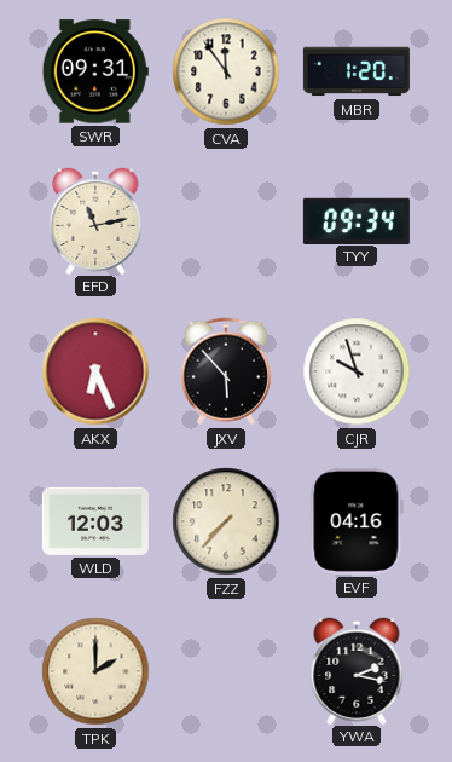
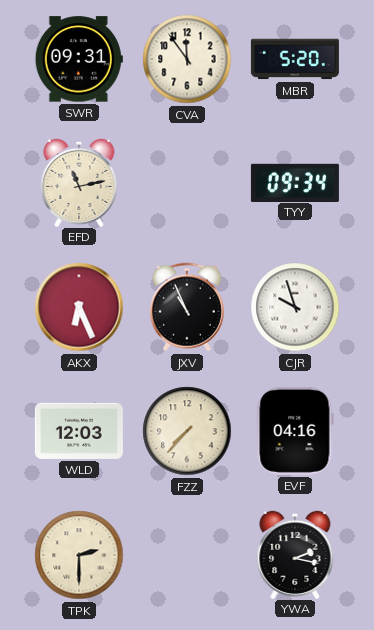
MBR: 1:20 -> 5:20 (295, 59)
JXV: 5:53 -> 10:56 (187, 307)
TPK: 2:00 -> 2:30 (79, 555)
